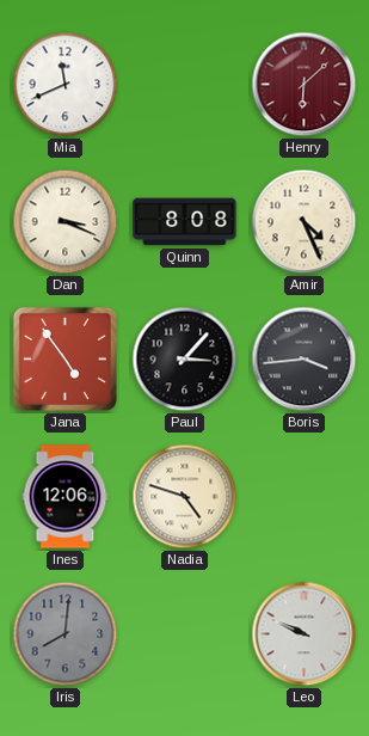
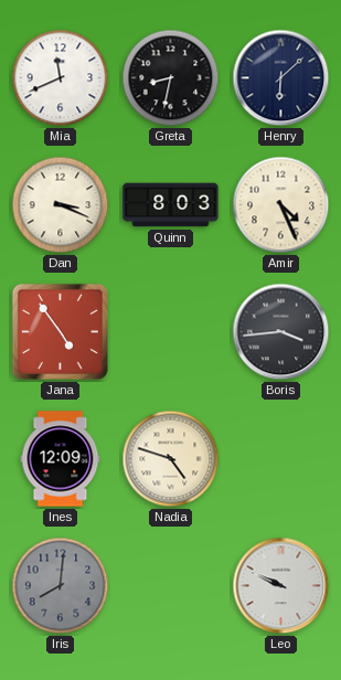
Greta: none -> 8:32 (171, 78)
Henry dial: burgundy -> navy (281, 78)
Quinn: 8:08 -> 8:03 (171, 205)
Paul: 3:07 -> none (185, 360)
Ines: 12:06 -> 12:09 (61, 459)
